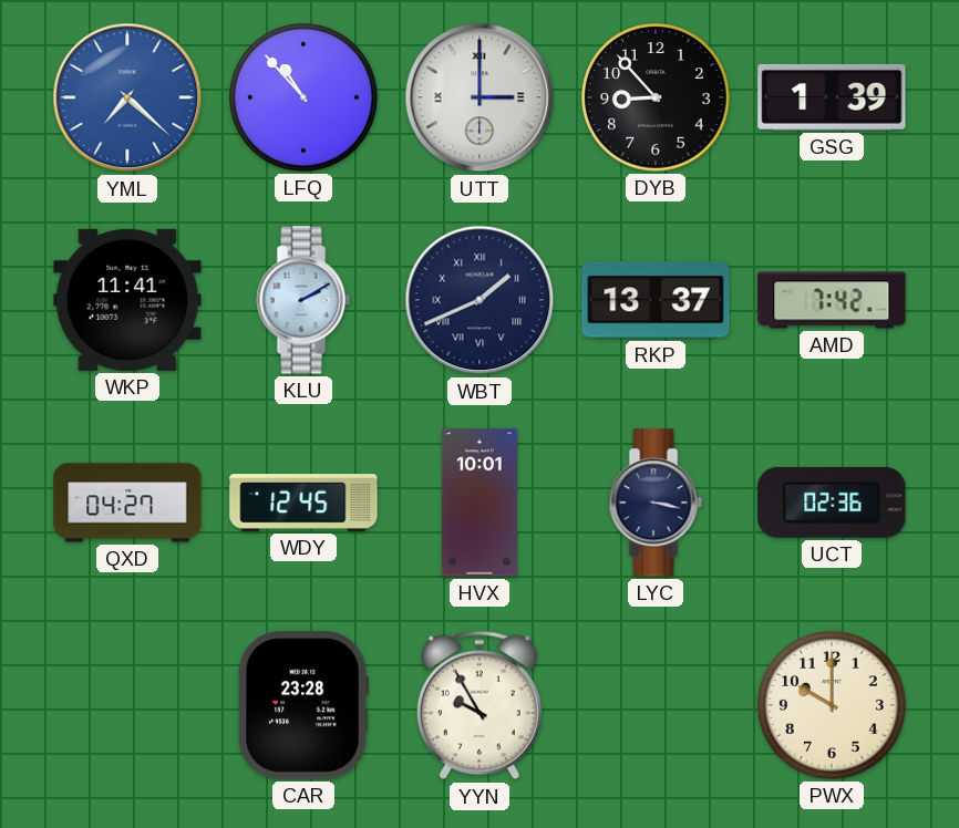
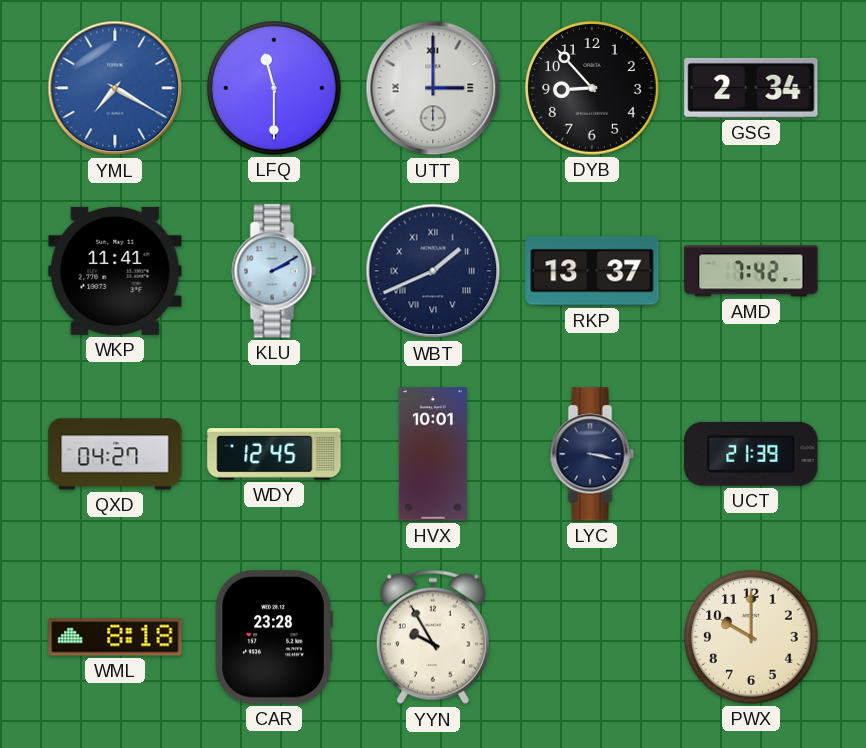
YML: 7:22 -> 7:20 (115, 88)
LFQ: 10:53 -> 11:30 (275, 89)
GSG: 1:39 -> 2:34 (751, 88)
UCT: 02:36 -> 21:39 (751, 454)
WML: none -> 8:18 (115, 637)
